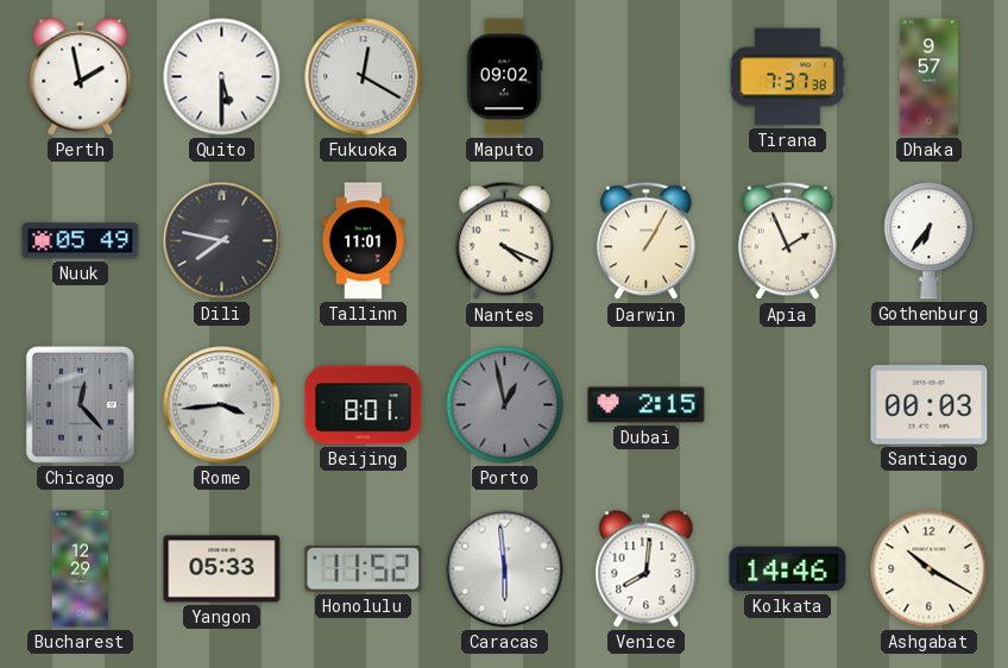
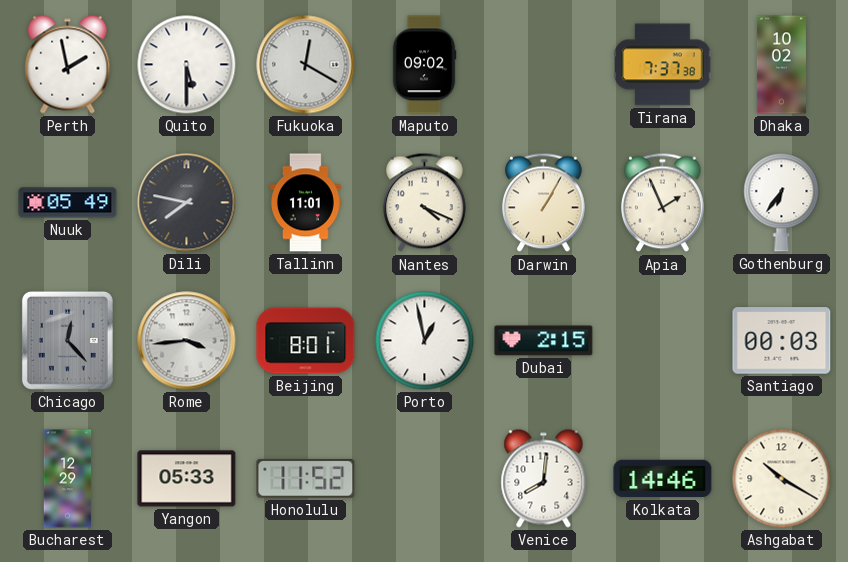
Dhaka: 9:57 -> 10:02 (781, 65)
Porto dial: grey -> white (425, 341)
Caracas: 5:59 -> none (505, 569)
